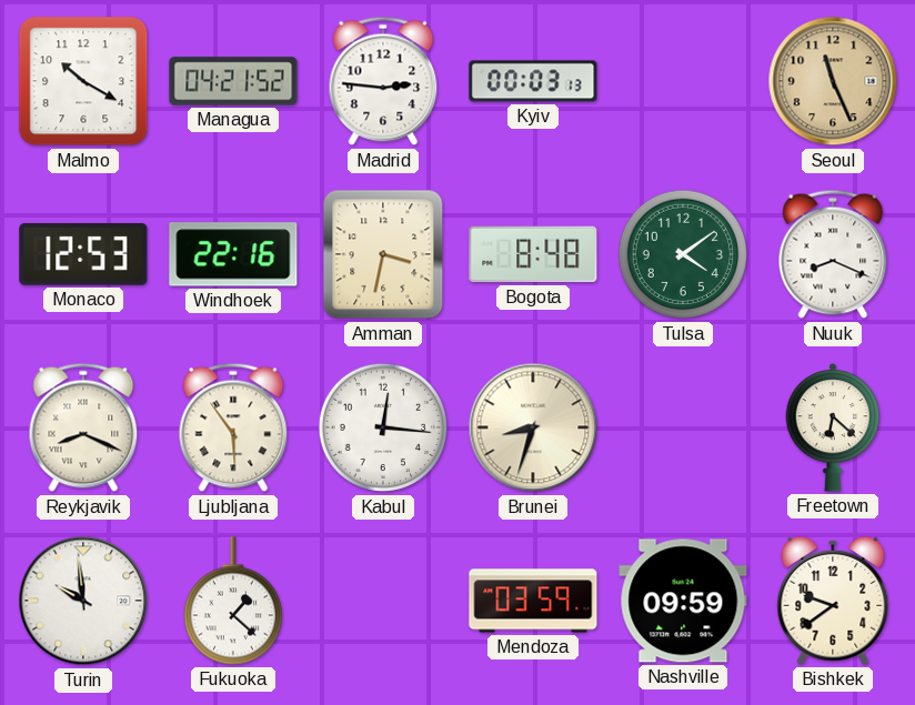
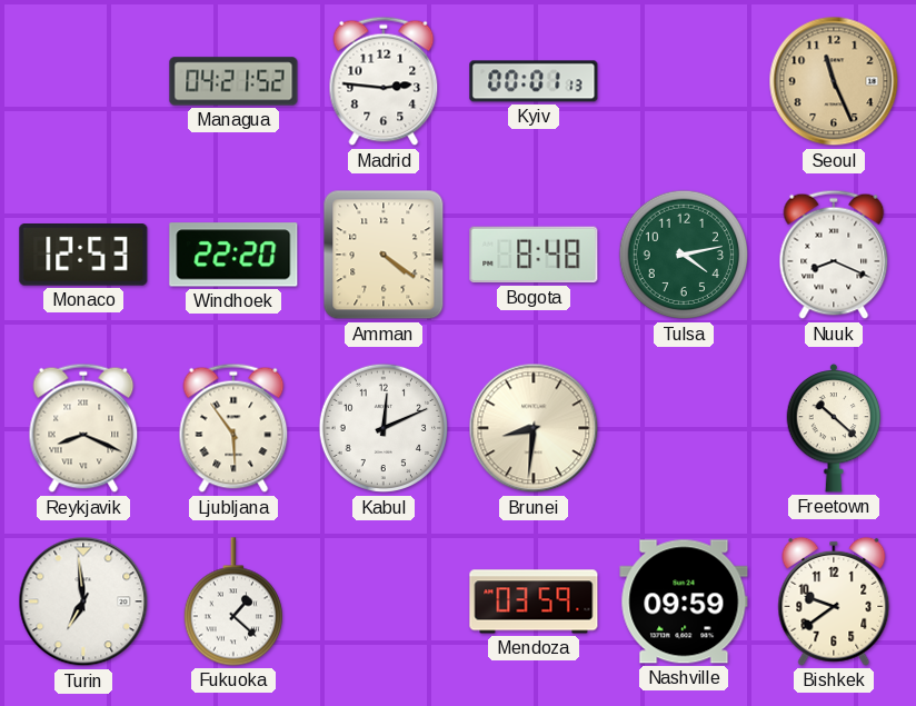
Malmo: 10:20 -> none (83, 81)
Kyiv: 00:03 -> 00:01 (534, 81)
Windhoek: 22:16 -> 22:20 (233, 255)
Amman: 3:32 -> 4:21 (384, 255)
Tulsa: 4:09 -> 4:13 (684, 255)
Kabul: 12:16 -> 12:11 (384, 428)
Brunei: 8:33 -> 8:31 (534, 428)
Freetown: 6:22 -> 10:22 (834, 428)
Turin: 9:59 -> 6:59 (83, 601)
